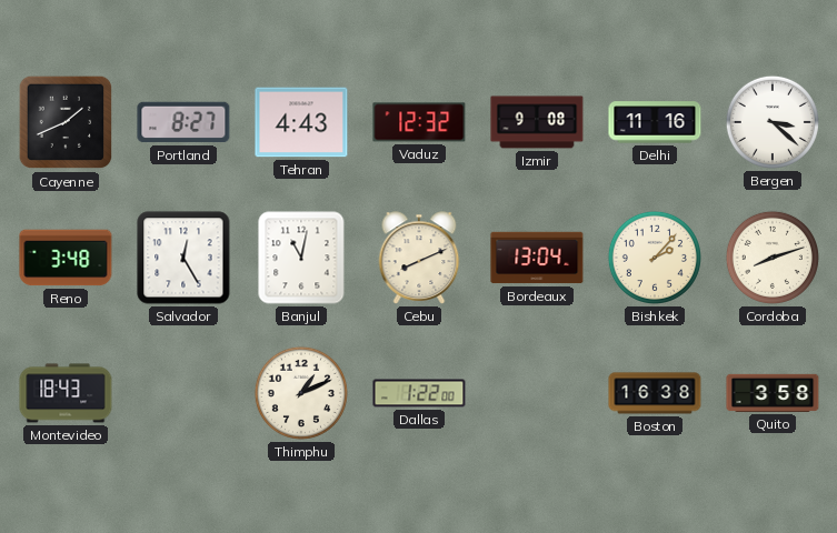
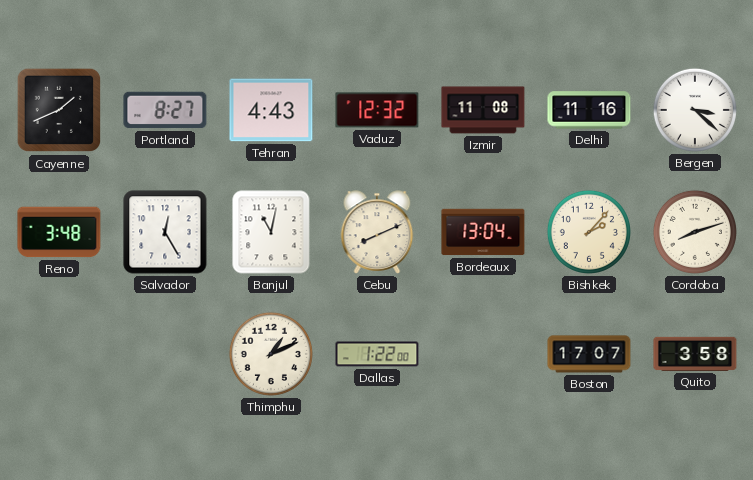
Izmir: 9:08 -> 11:08 (483, 110)
Montevideo: 18:43 -> none (66, 393)
Boston: 16:38 -> 17:07 (589, 354)
